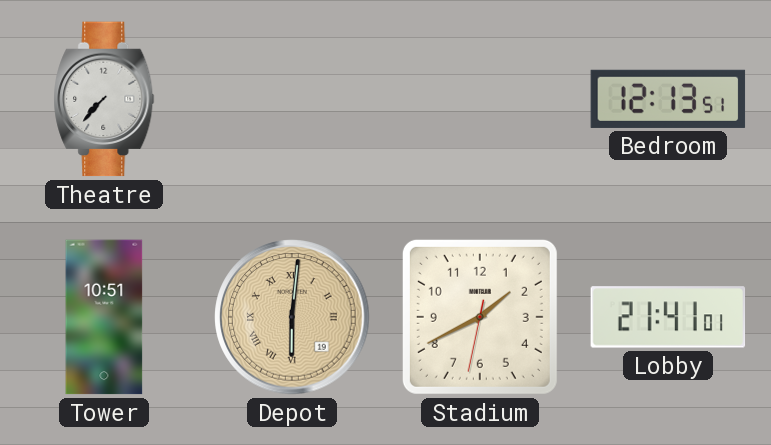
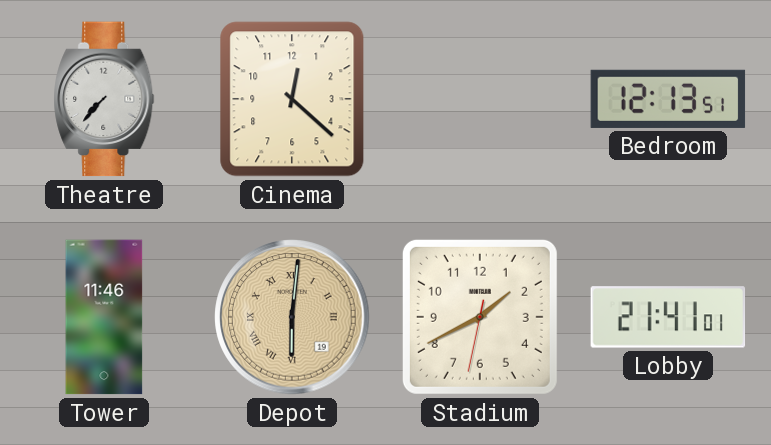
Cinema: none -> 12:22 (292, 99)
Tower: 10:51 -> 11:46 (104, 317)
